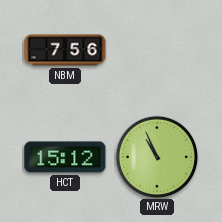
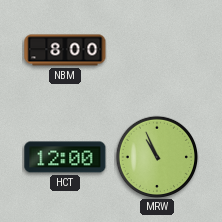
NBM: 7:56 -> 8:00 (65, 50)
HCT: 15:12 -> 12:00 (65, 157)
